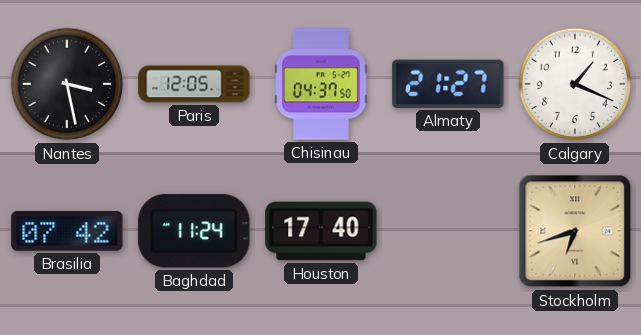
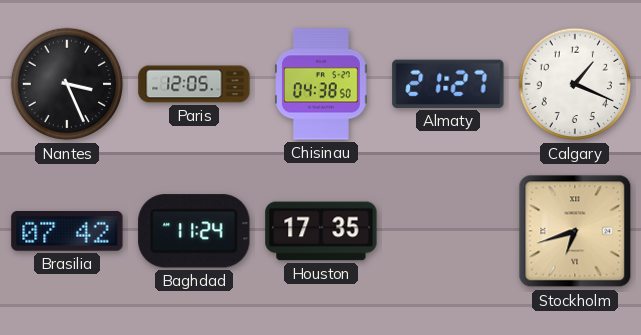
Nantes: 3:28 -> 3:26 (67, 84)
Chisinau: 04:37 -> 04:38 (322, 84)
Houston: 17:40 -> 17:35 (321, 231)
